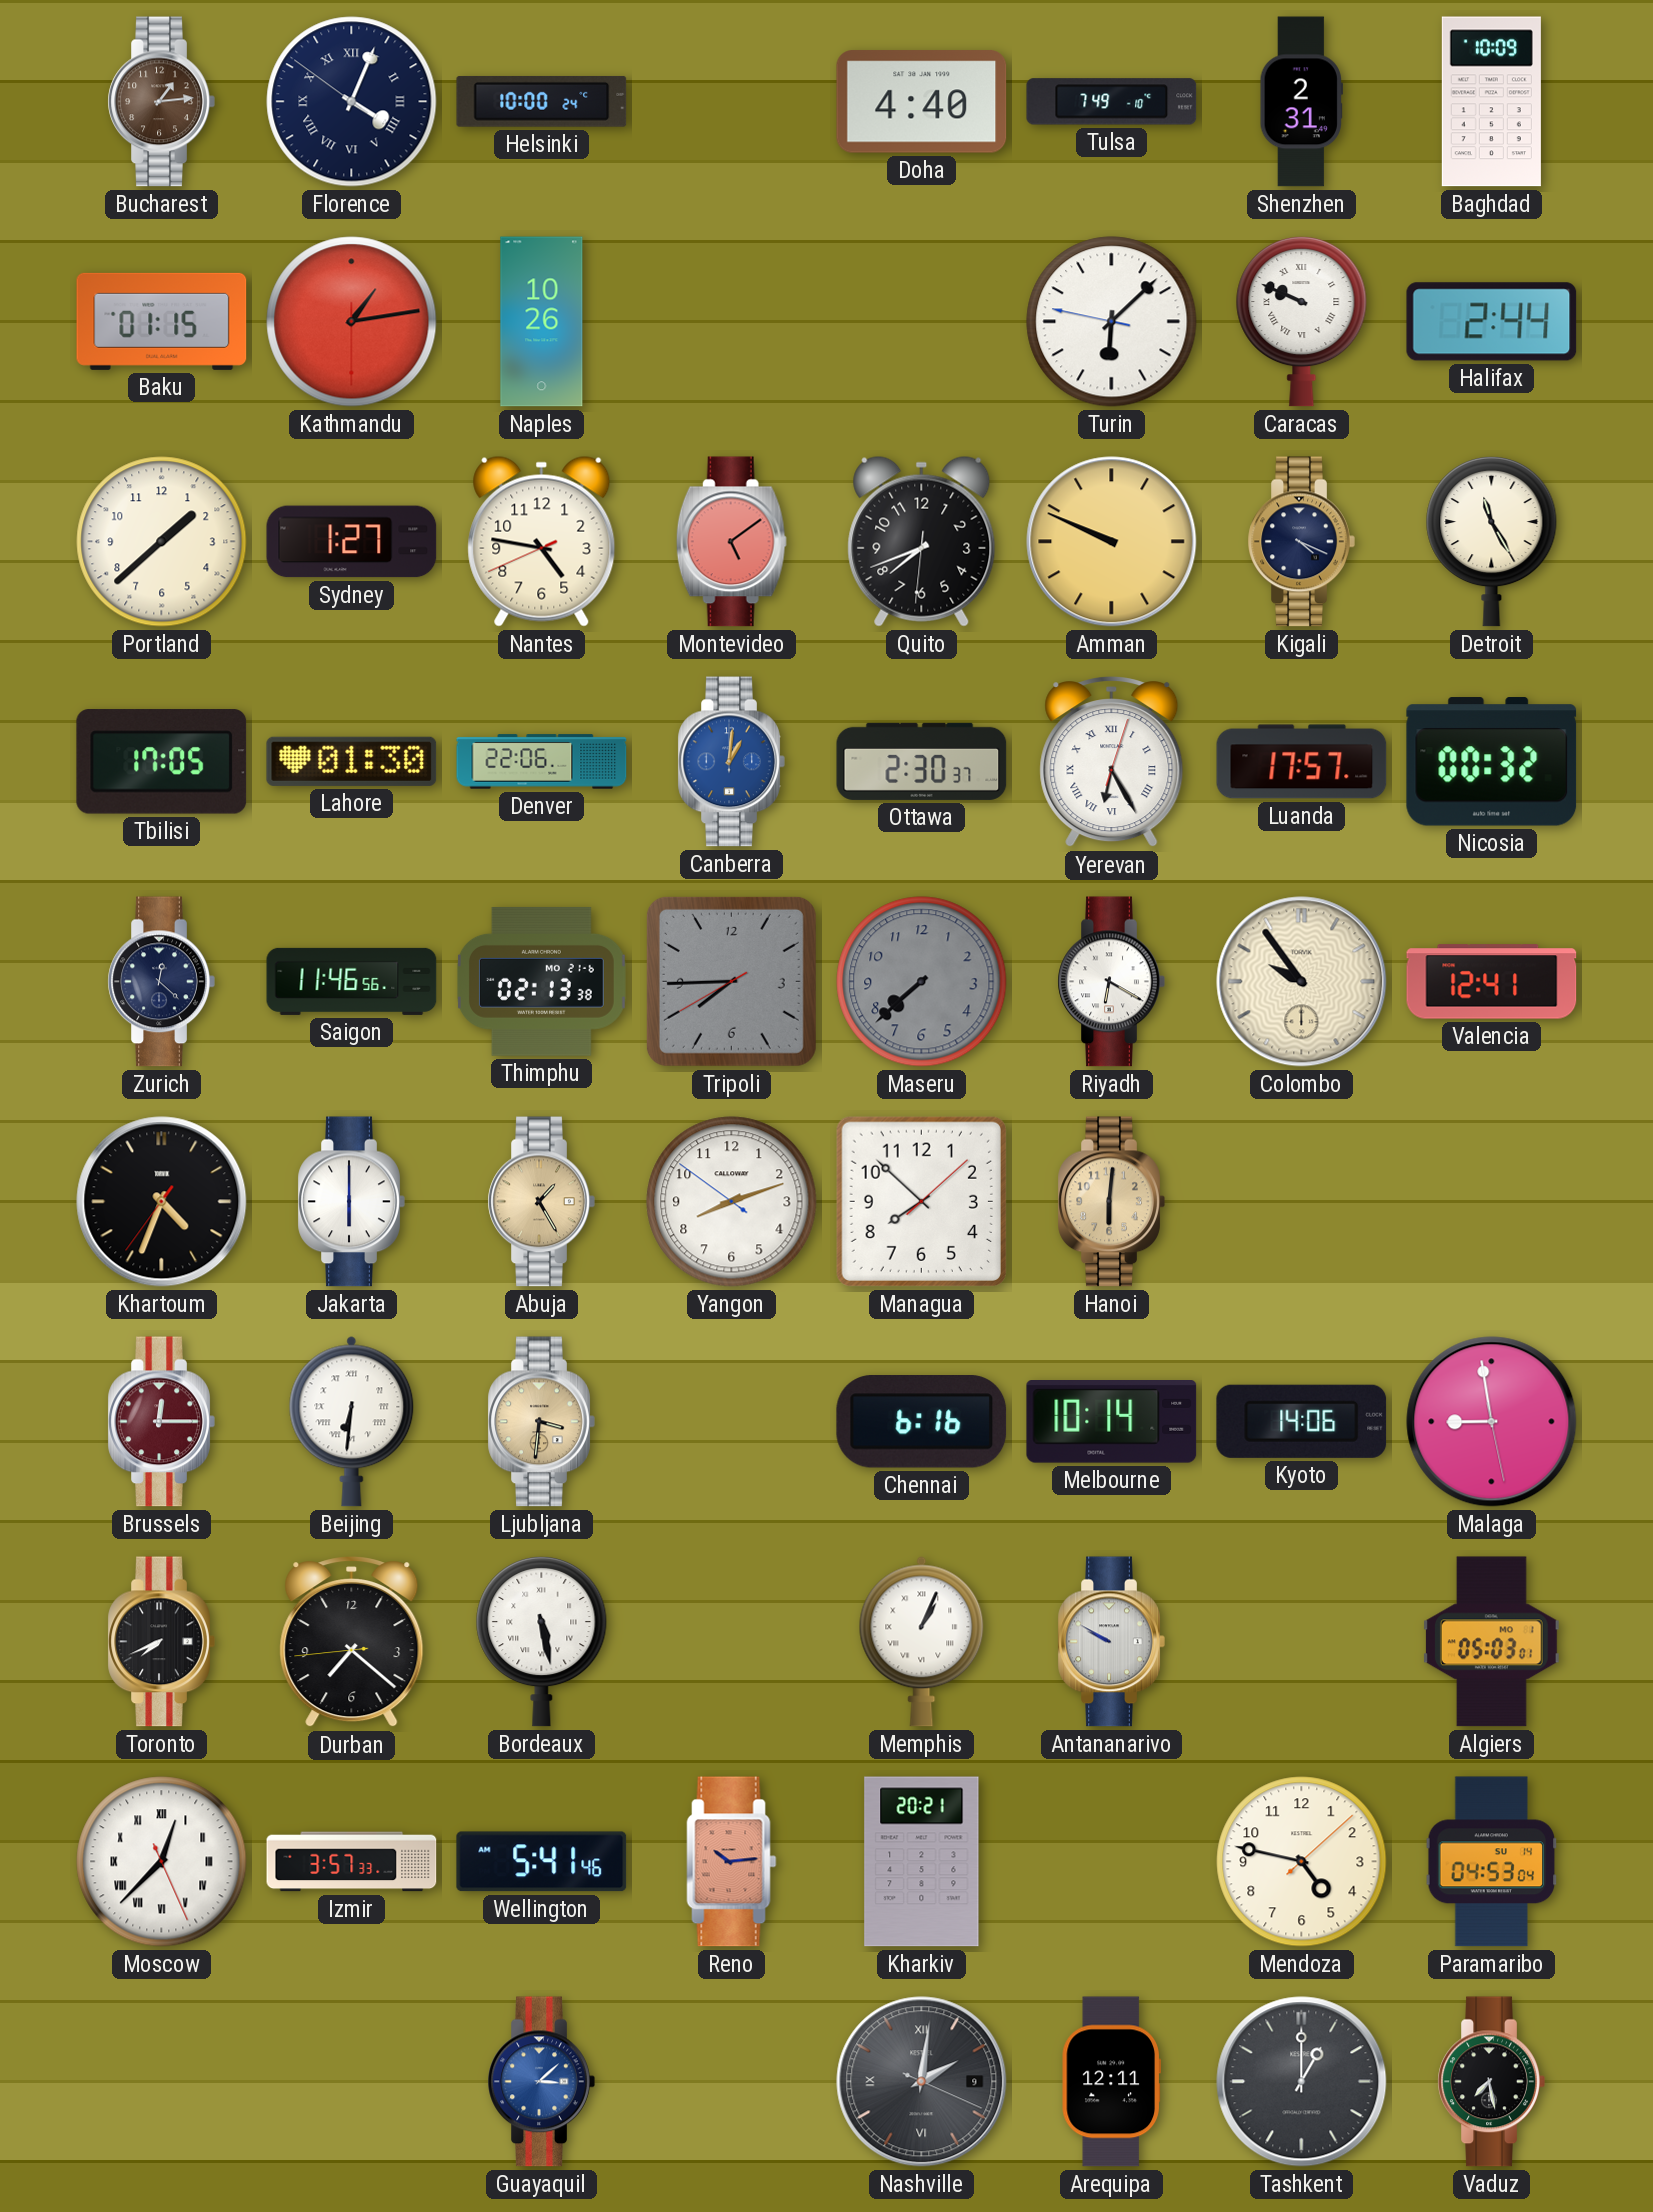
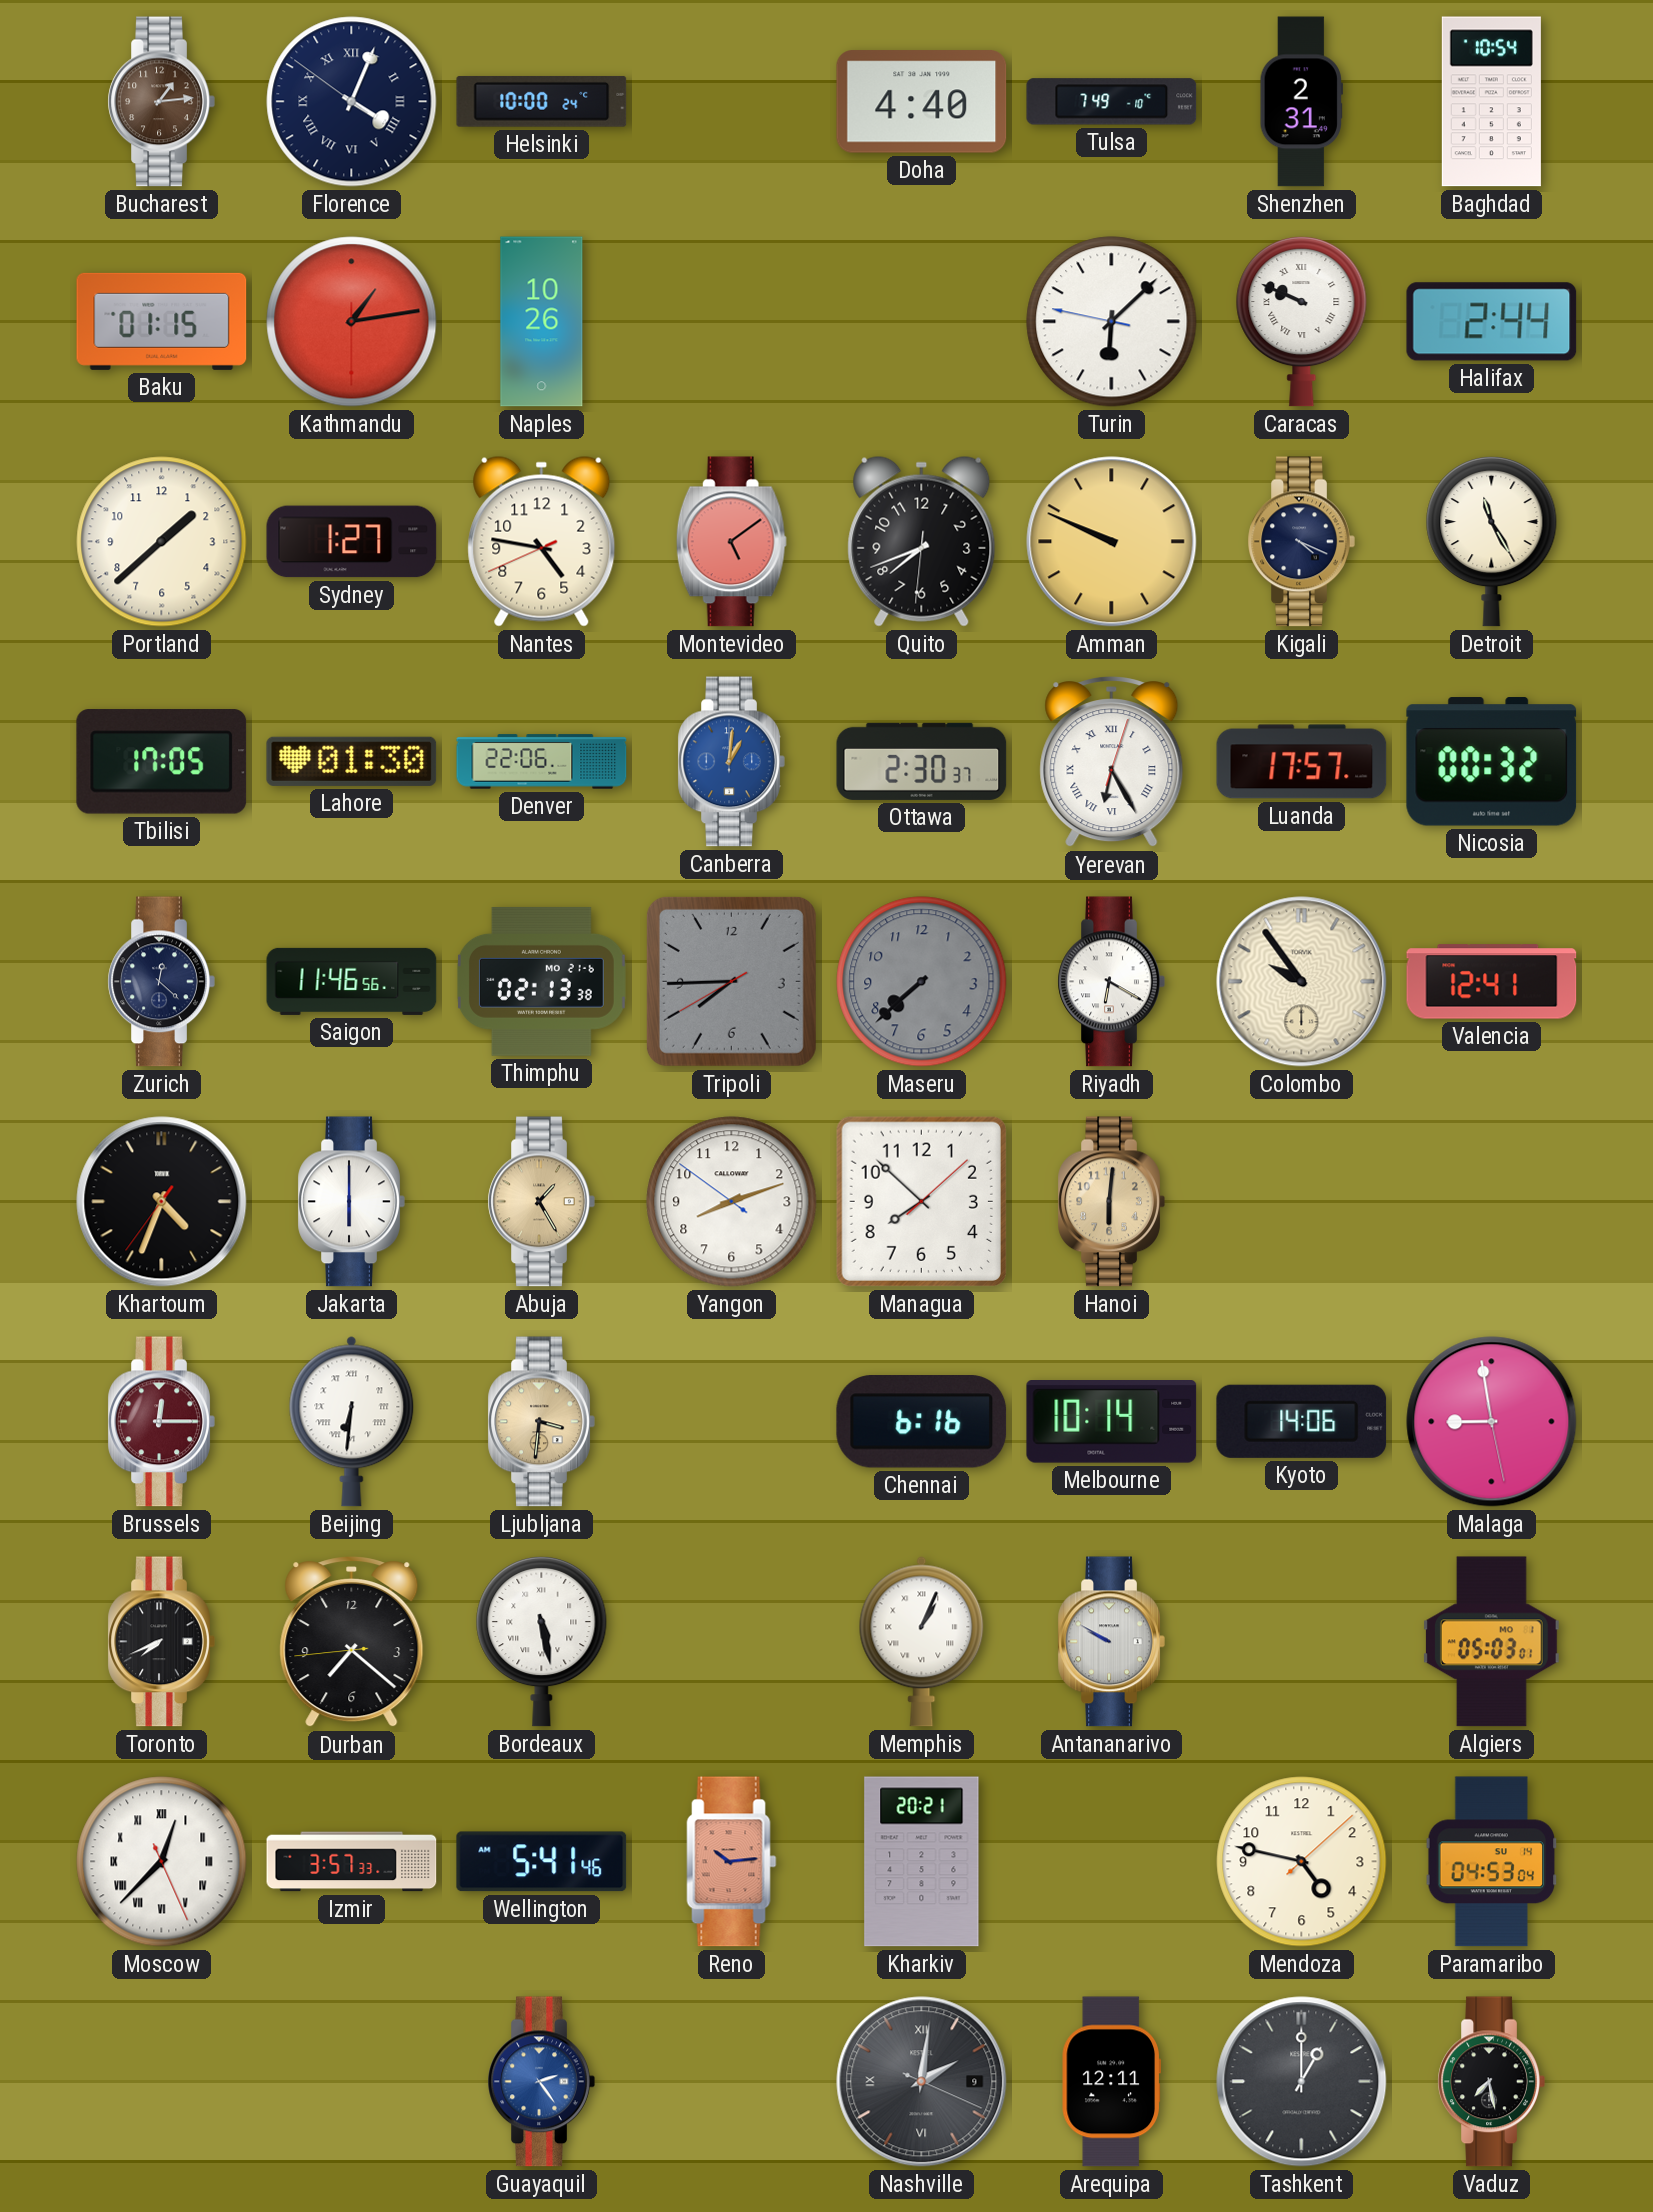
Baghdad: 10:09 -> 10:54 (1491, 102)
Guayaquil: 3:08 -> 2:24 (541, 2082)
